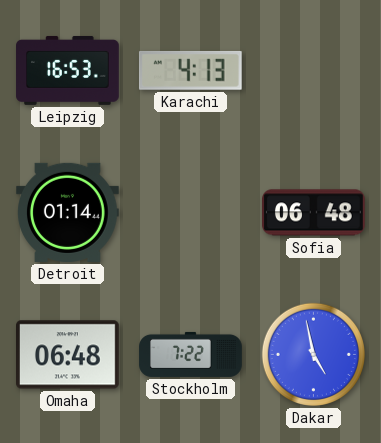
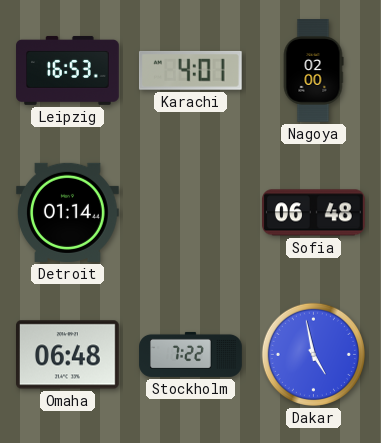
Karachi: 4:13 -> 4:01 (190, 70)
Nagoya: none -> 02:00 (313, 71)
